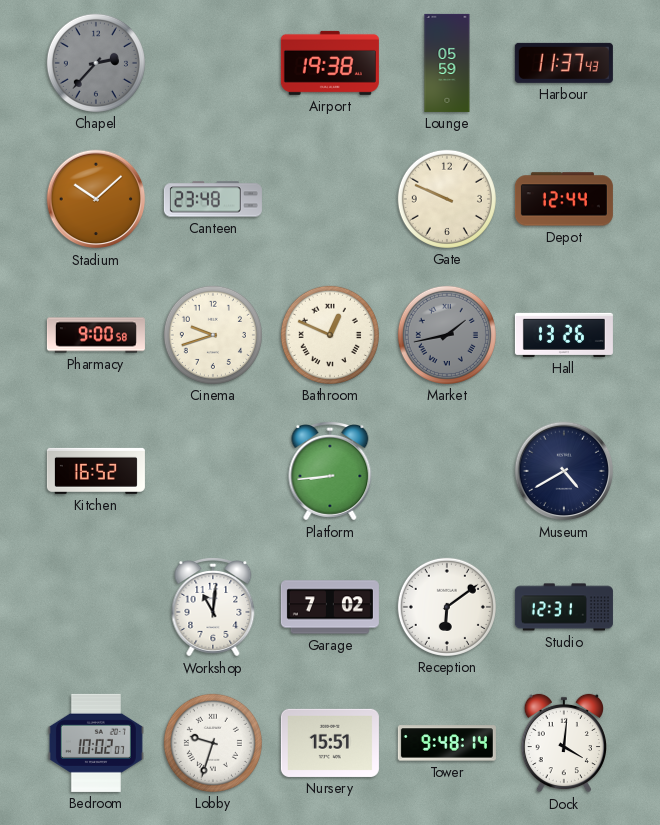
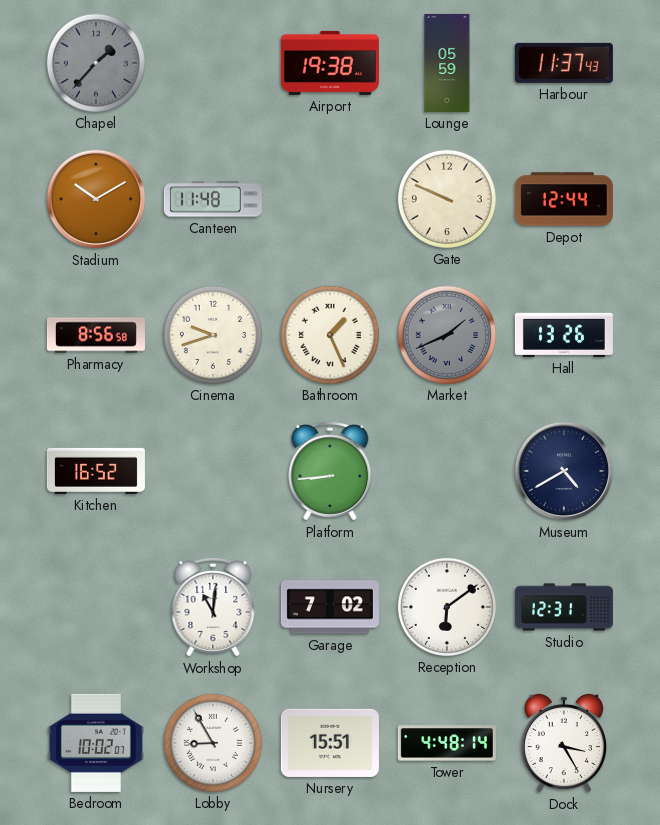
Chapel: 2:37 -> 1:37 (96, 63)
Stadium: 10:08 -> 10:10 (96, 199)
Canteen: 23:48 -> 11:48 (213, 199)
Pharmacy: 9:00 -> 8:56 (96, 335)
Bathroom: 12:49 -> 1:26 (330, 335)
Market: 1:43 -> 1:41 (447, 335)
Lobby: 9:33 -> 8:55 (213, 743)
Tower: 9:48 -> 4:48 (447, 743)
Dock: 4:01 -> 3:25 (563, 743)
